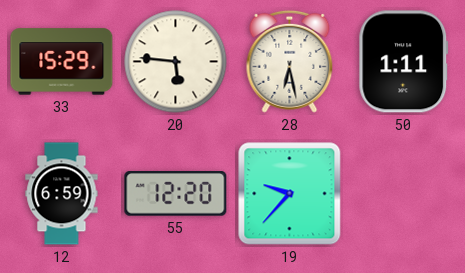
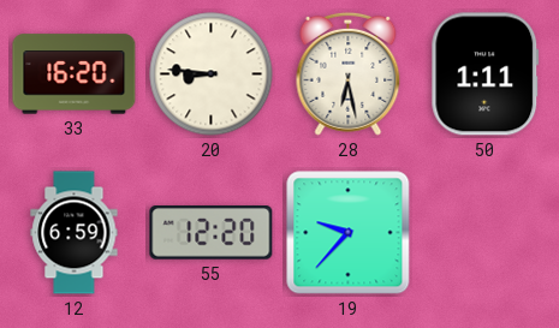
33: 15:29 -> 16:20 (75, 74)
20: 5:46 -> 8:46 (212, 74)
